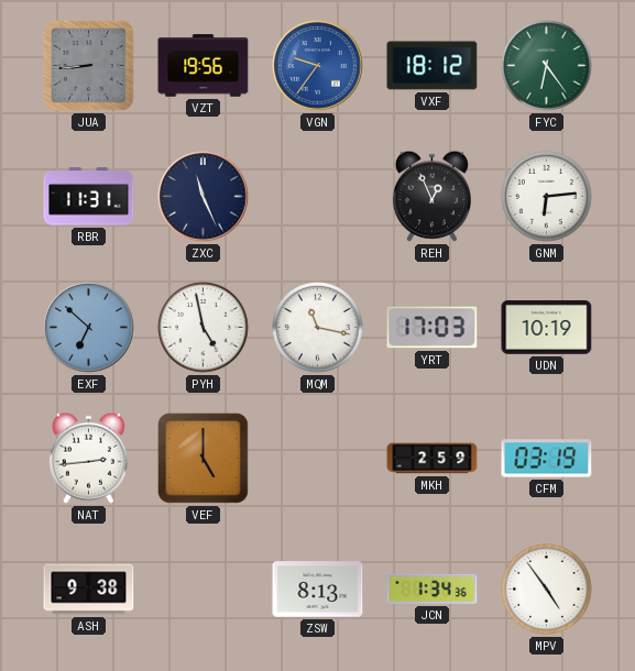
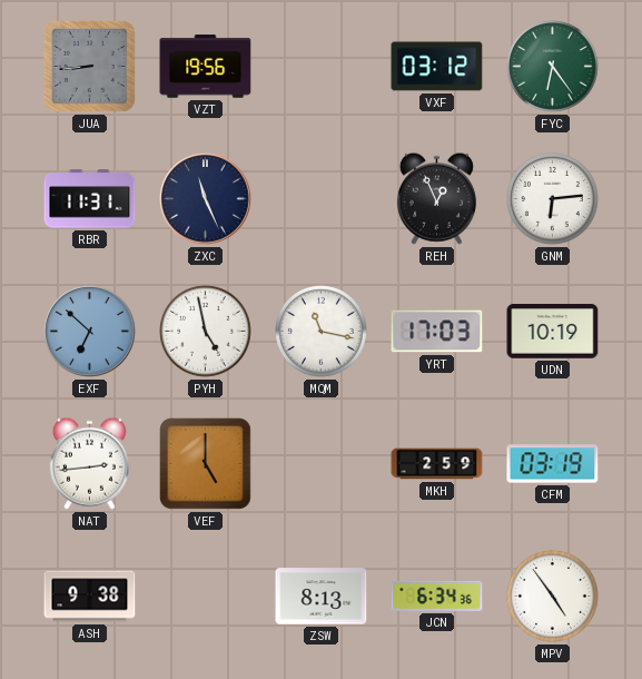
VGN: 9:36 -> none (318, 66)
VXF: 18:12 -> 03:12 (437, 67)
JCN: 1:34 -> 6:34 (437, 596)
